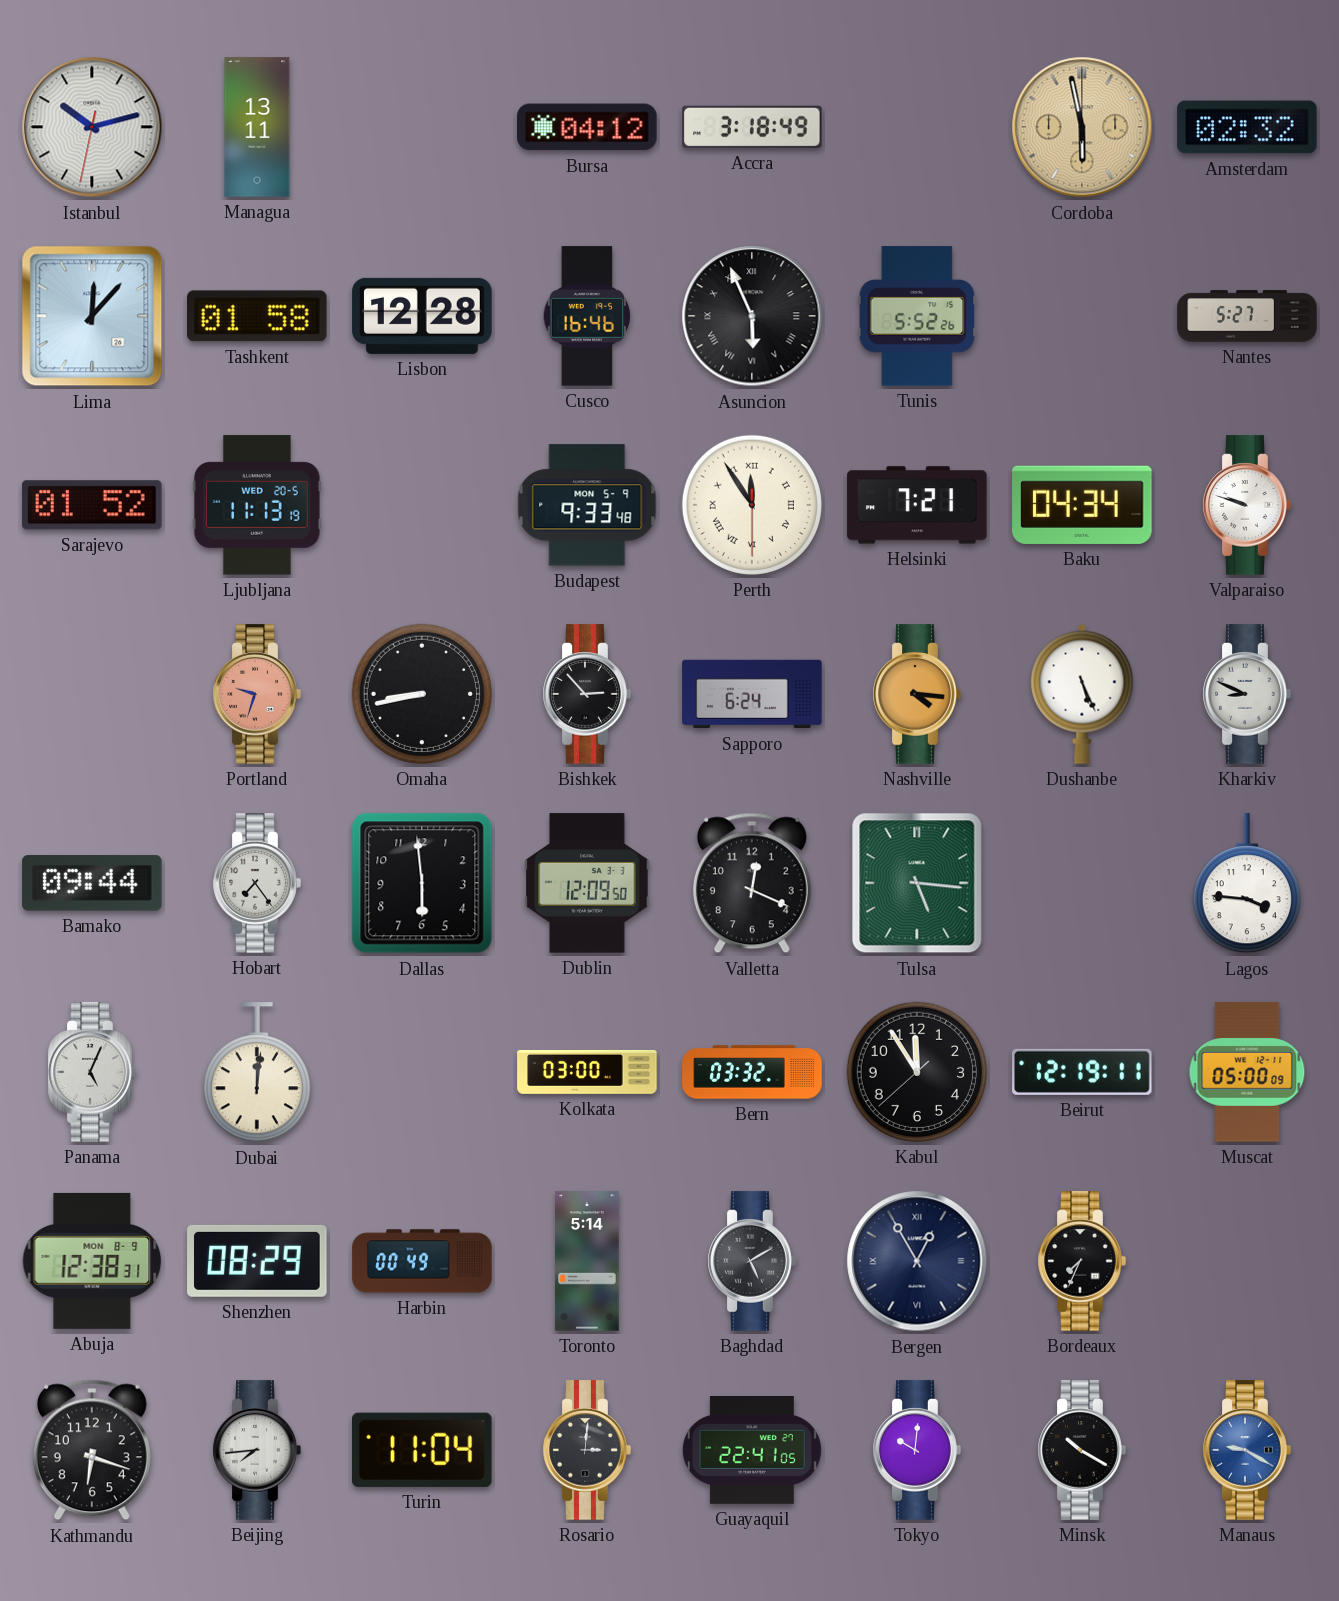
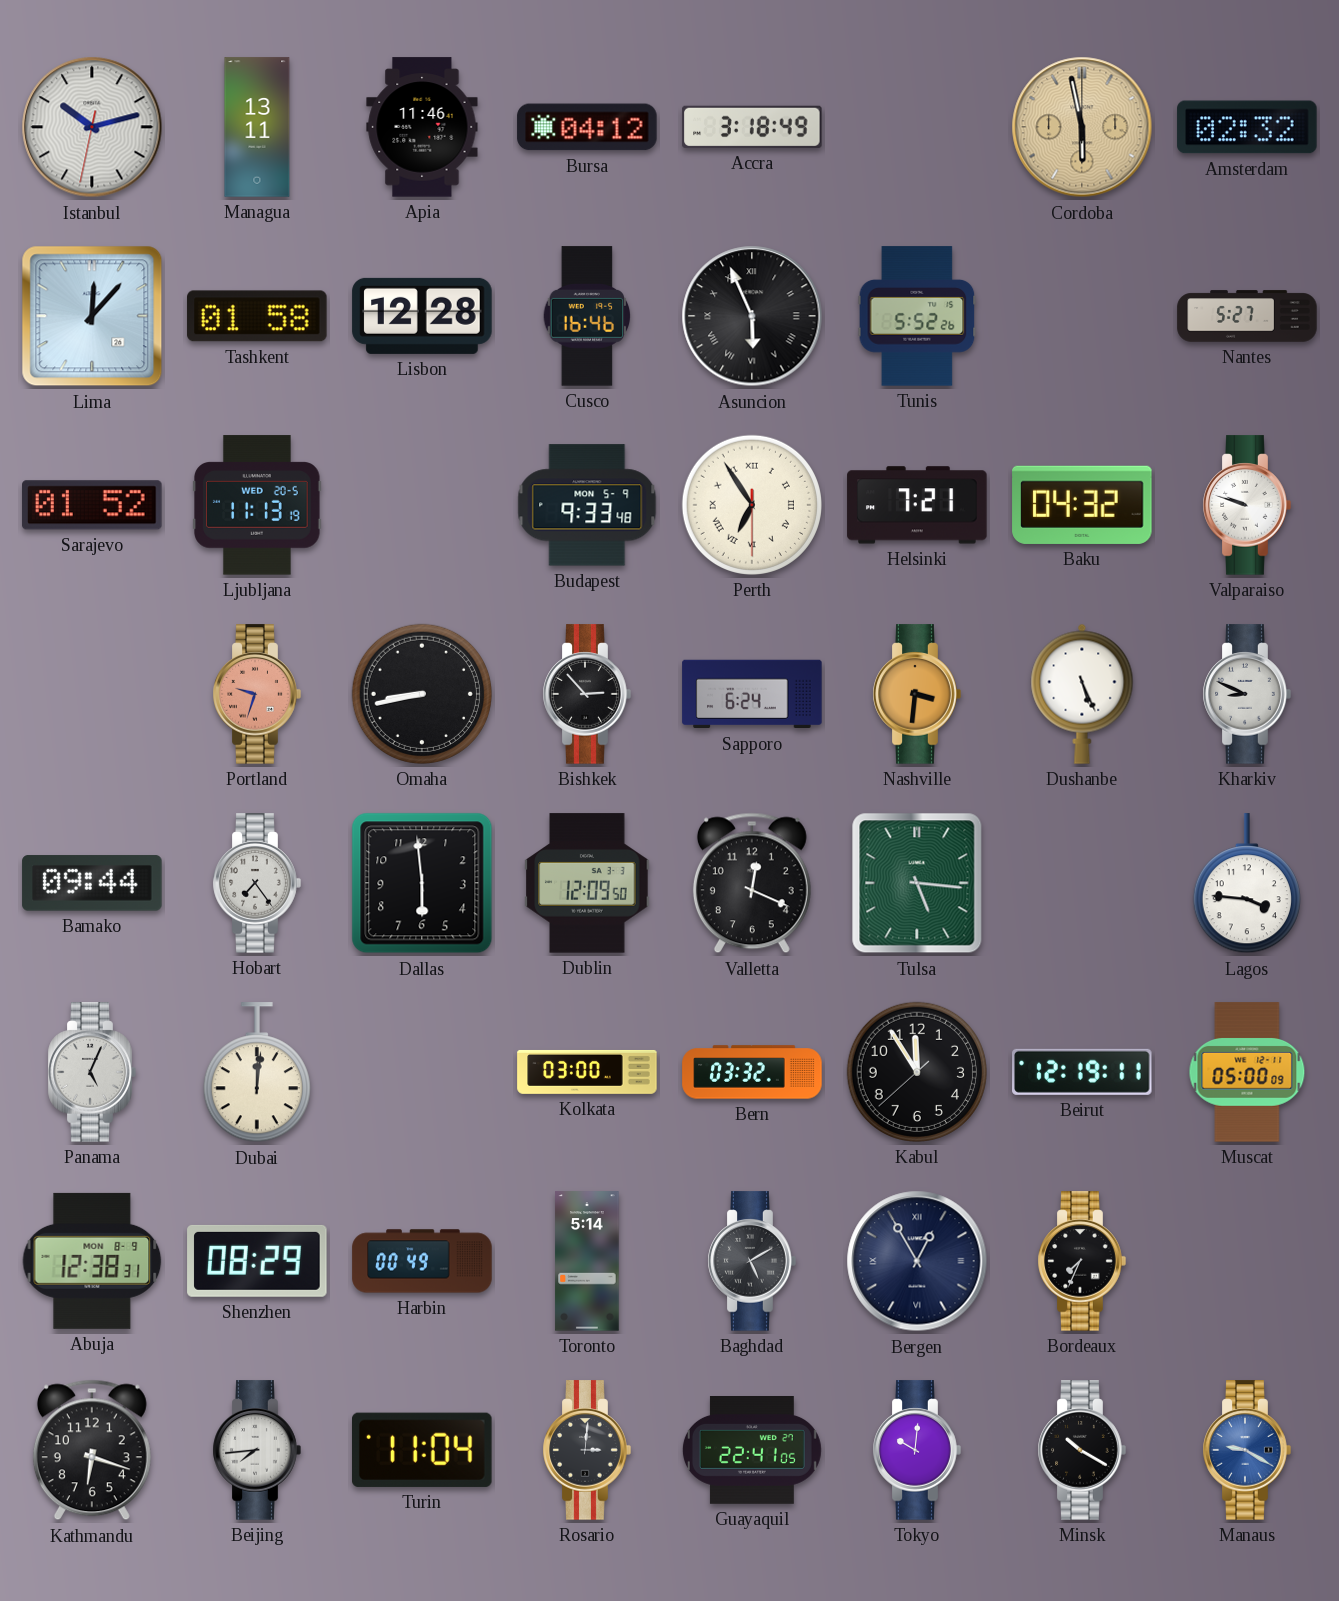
Apia: none -> 11:46 (422, 127)
Perth: 11:54 -> 6:54 (752, 505)
Baku: 04:34 -> 04:32 (1082, 505)
Nashville: 4:16 -> 3:31 (917, 694)
